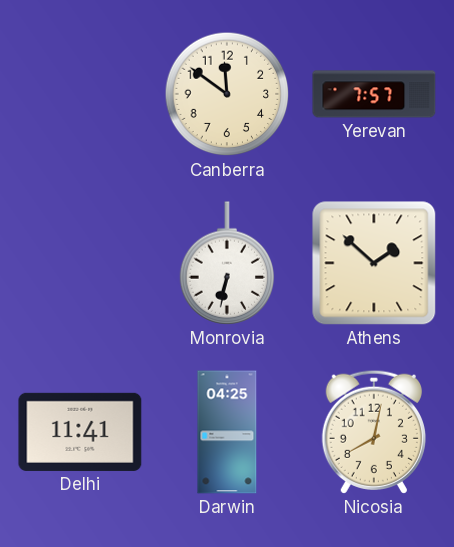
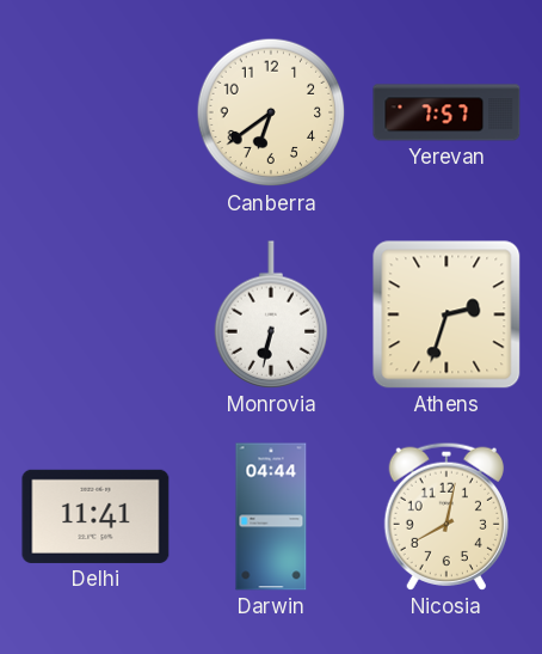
Canberra: 11:51 -> 6:39 (271, 112)
Athens: 1:52 -> 2:33 (446, 314)
Darwin: 04:25 -> 04:44 (271, 517)
